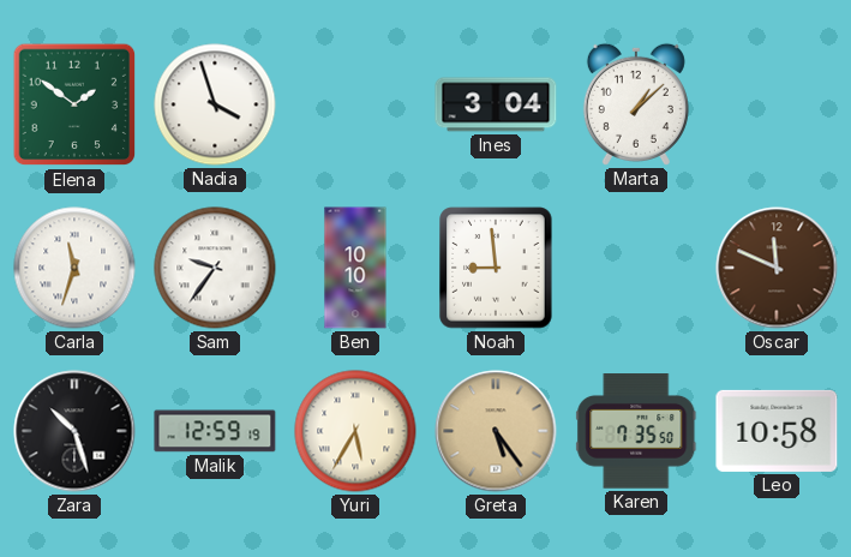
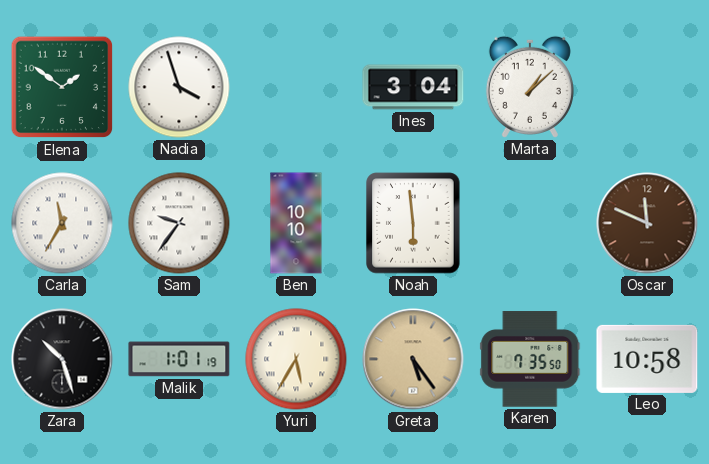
Carla: 11:33 -> 11:35 (62, 223)
Noah: 8:59 -> 5:59 (413, 223)
Malik: 12:59 -> 1:01 (179, 359)
